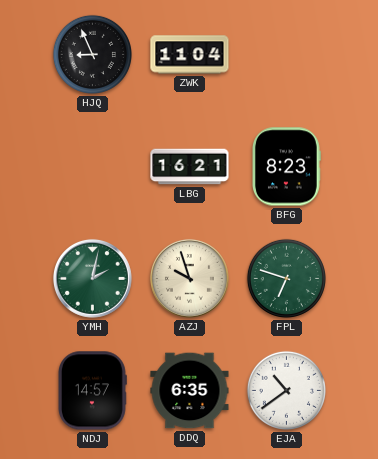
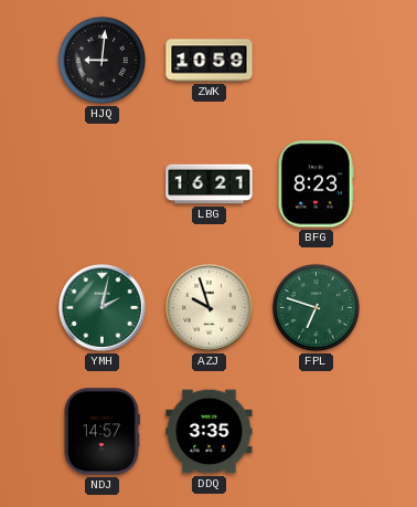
HJQ: 8:56 -> 9:01 (101, 60)
ZWK: 11:04 -> 10:59 (210, 61)
DDQ: 6:35 -> 3:35 (210, 432)
EJA: 10:39 -> none (286, 390)
